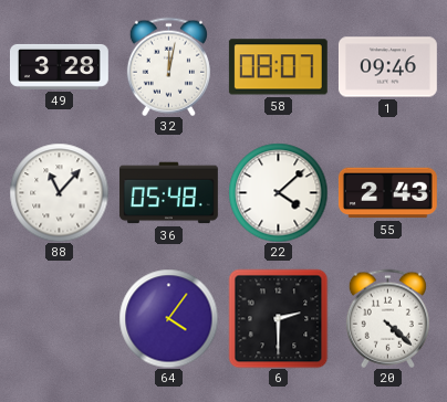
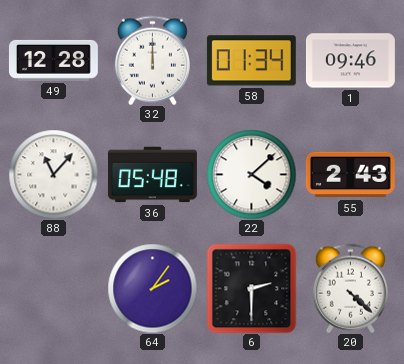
49: 3:28 -> 12:28 (53, 60)
32: 12:02 -> 12:00 (152, 60)
58: 08:07 -> 01:34 (251, 61)
64: 4:06 -> 2:06 (152, 288)
